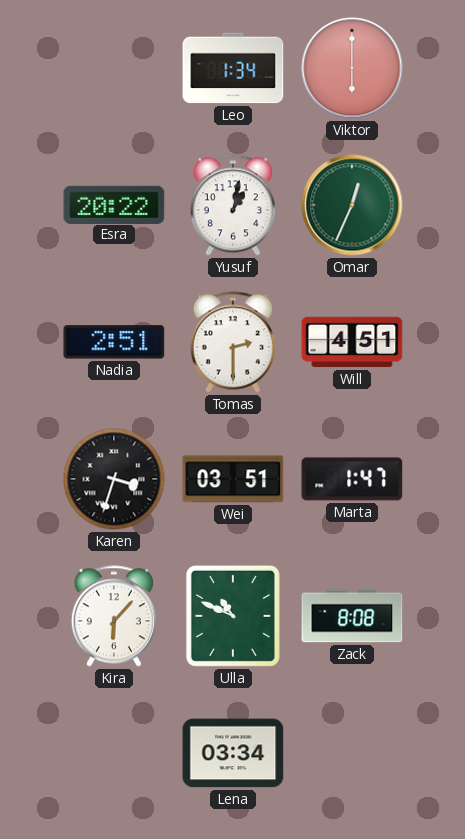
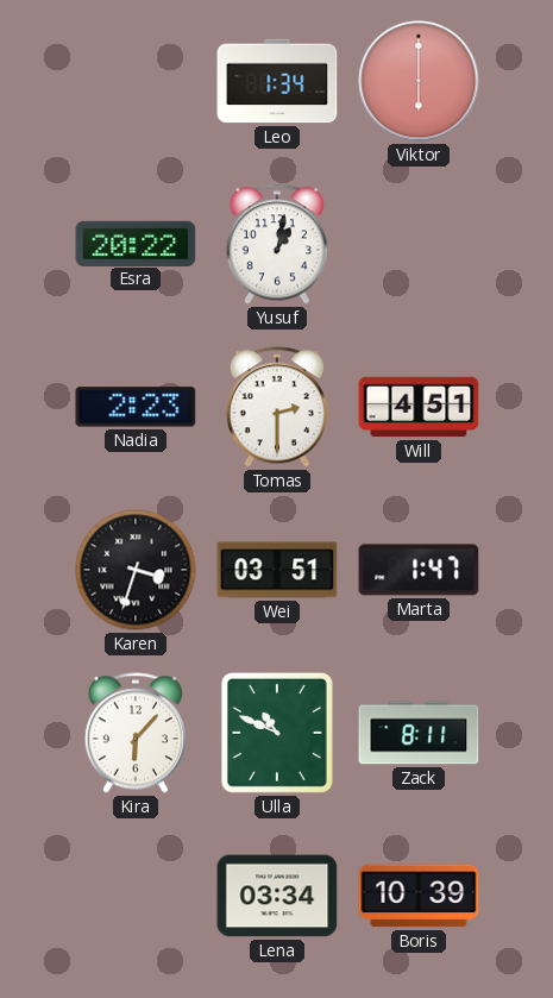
Omar: 12:34 -> none (352, 205)
Nadia: 2:51 -> 2:23 (136, 407)
Zack: 8:08 -> 8:11 (419, 733)
Boris: none -> 10:39 (419, 896)
